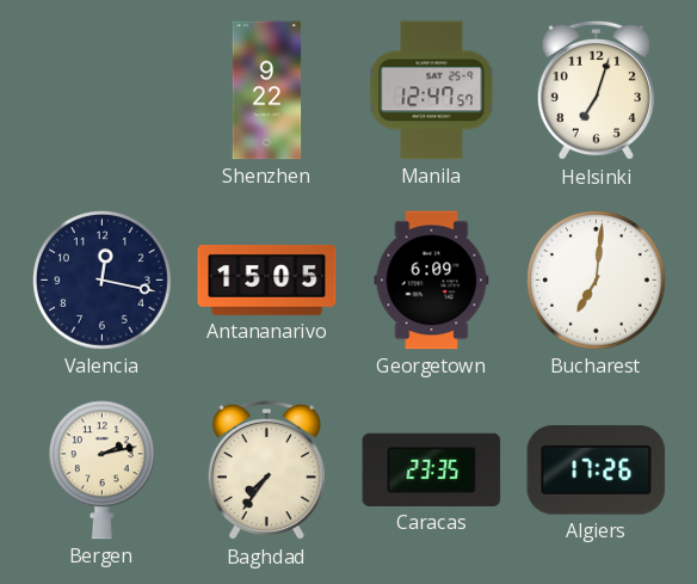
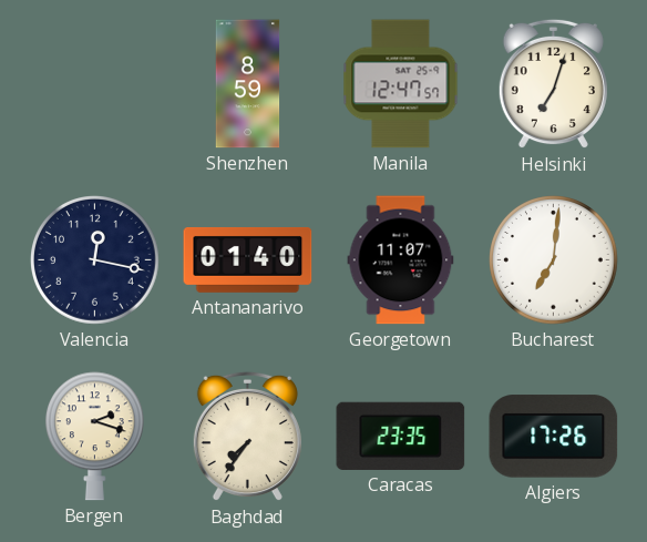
Shenzhen: 9:22 -> 8:59 (248, 84)
Antananarivo: 15:05 -> 01:40 (248, 259)
Georgetown: 6:09 -> 11:07 (401, 260)
Bergen: 2:13 -> 2:18 (94, 437)
